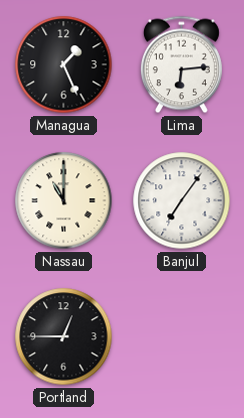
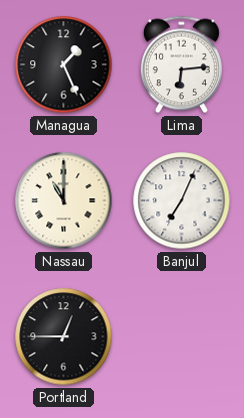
Banjul: 7:06 -> 7:04 (182, 201)
